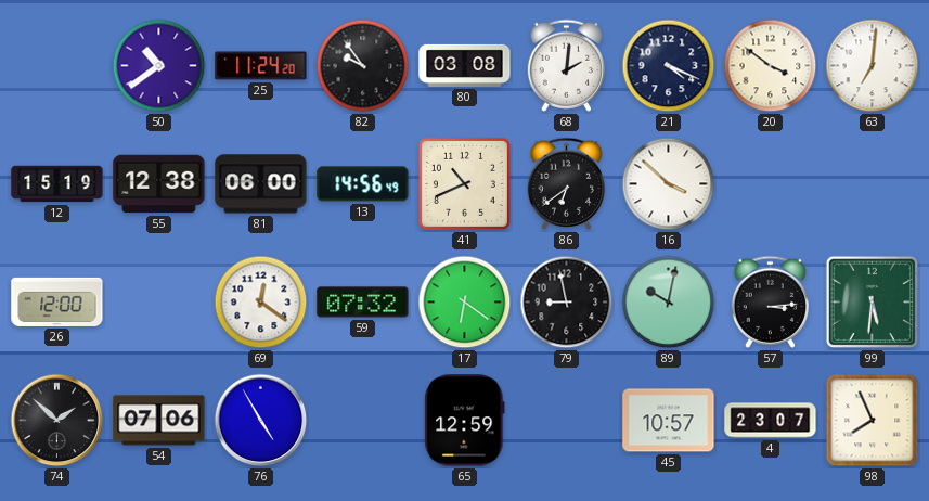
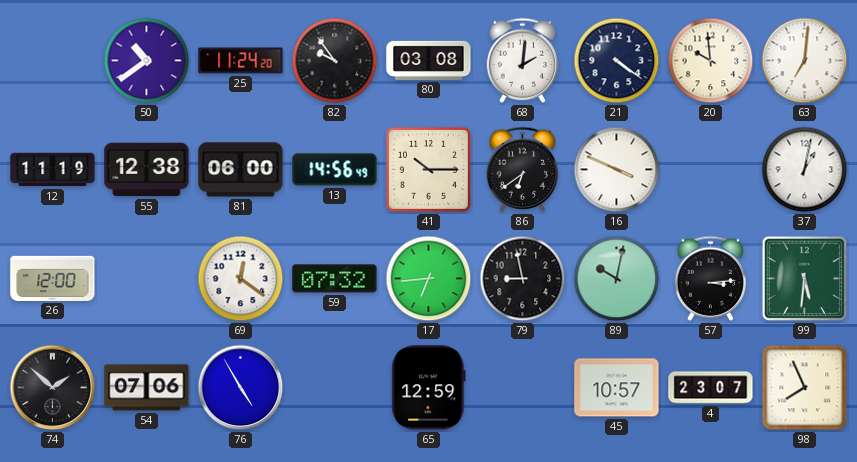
21: 4:19 -> 4:21 (617, 61)
20: 3:51 -> 9:59 (711, 61)
12: 15:19 -> 11:19 (53, 170)
41: 10:41 -> 10:15 (428, 169)
16: 3:52 -> 3:49 (617, 170)
37: none -> 1:02 (805, 170)
17: 6:21 -> 6:44 (429, 279)
